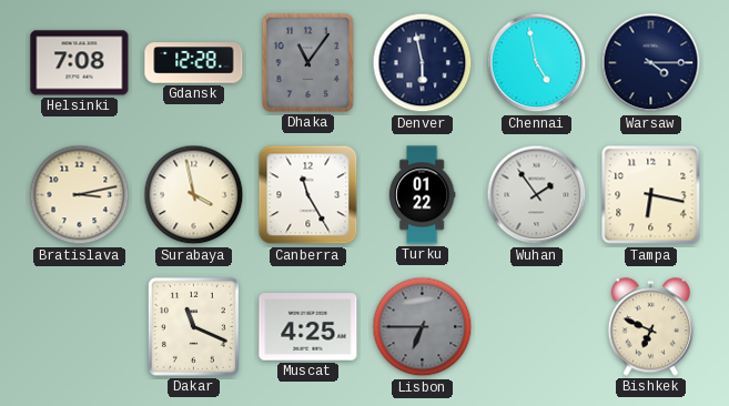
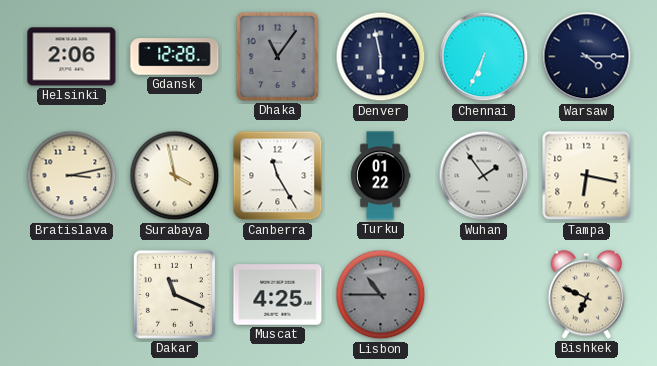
Helsinki: 7:08 -> 2:06 (72, 57)
Chennai: 4:58 -> 6:34 (484, 57)
Lisbon: 6:45 -> 10:45 (381, 295)
